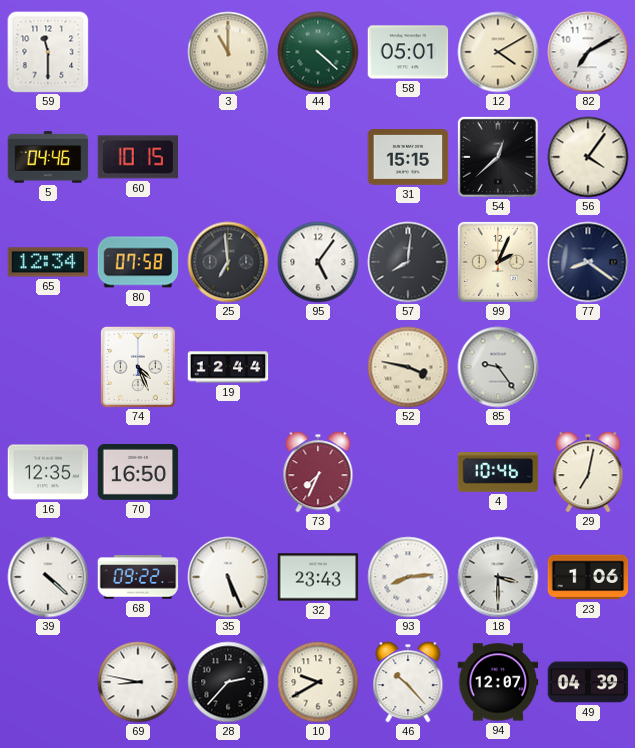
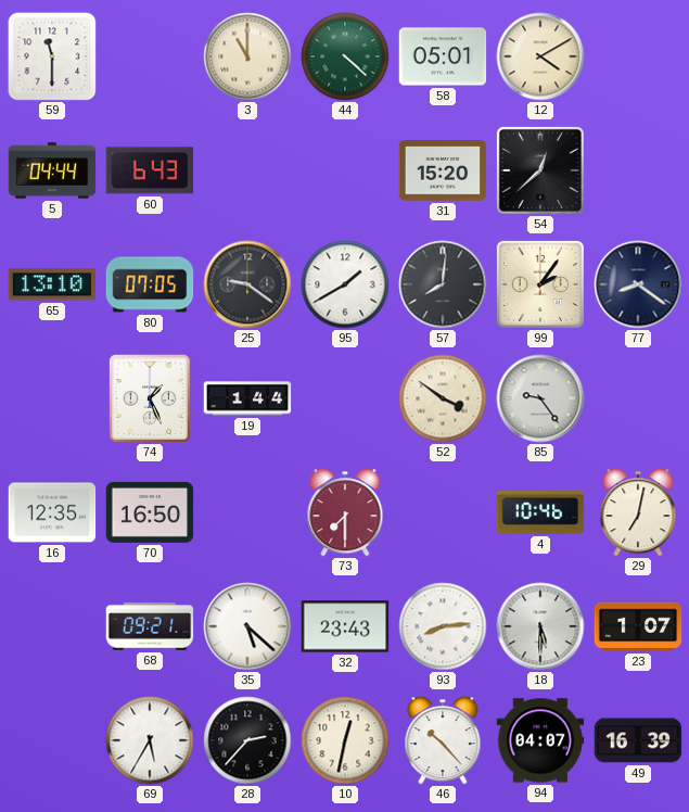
82: 7:10 -> none (588, 52)
5: 04:46 -> 04:44 (52, 170)
60: 10:15 -> 6:43 (150, 170)
31: 15:15 -> 15:20 (443, 172)
56: 4:06 -> none (588, 157)
65: 12:34 -> 13:10 (52, 284)
80: 07:58 -> 07:05 (150, 284)
25: 6:59 -> 9:21 (247, 284)
95: 5:06 -> 1:40 (345, 284)
99: 2:04 -> 2:06 (540, 284)
74: 4:26 -> 1:26 (151, 399)
19: 12:44 -> 1:44 (247, 398)
52: 3:47 -> 3:51 (443, 398)
73: 7:34 -> 7:30 (345, 512)
39: 4:22 -> none (48, 577)
68: 09:22 -> 09:21 (150, 626)
35: 5:26 -> 5:22 (247, 626)
18: 3:30 -> 5:30 (540, 626)
23: 1:06 -> 1:07 (638, 626)
69: 8:47 -> 5:35 (150, 740)
10: 9:40 -> 12:32 (345, 740)
94: 12:07 -> 04:07 (540, 740)
49: 04:39 -> 16:39 (638, 740)
